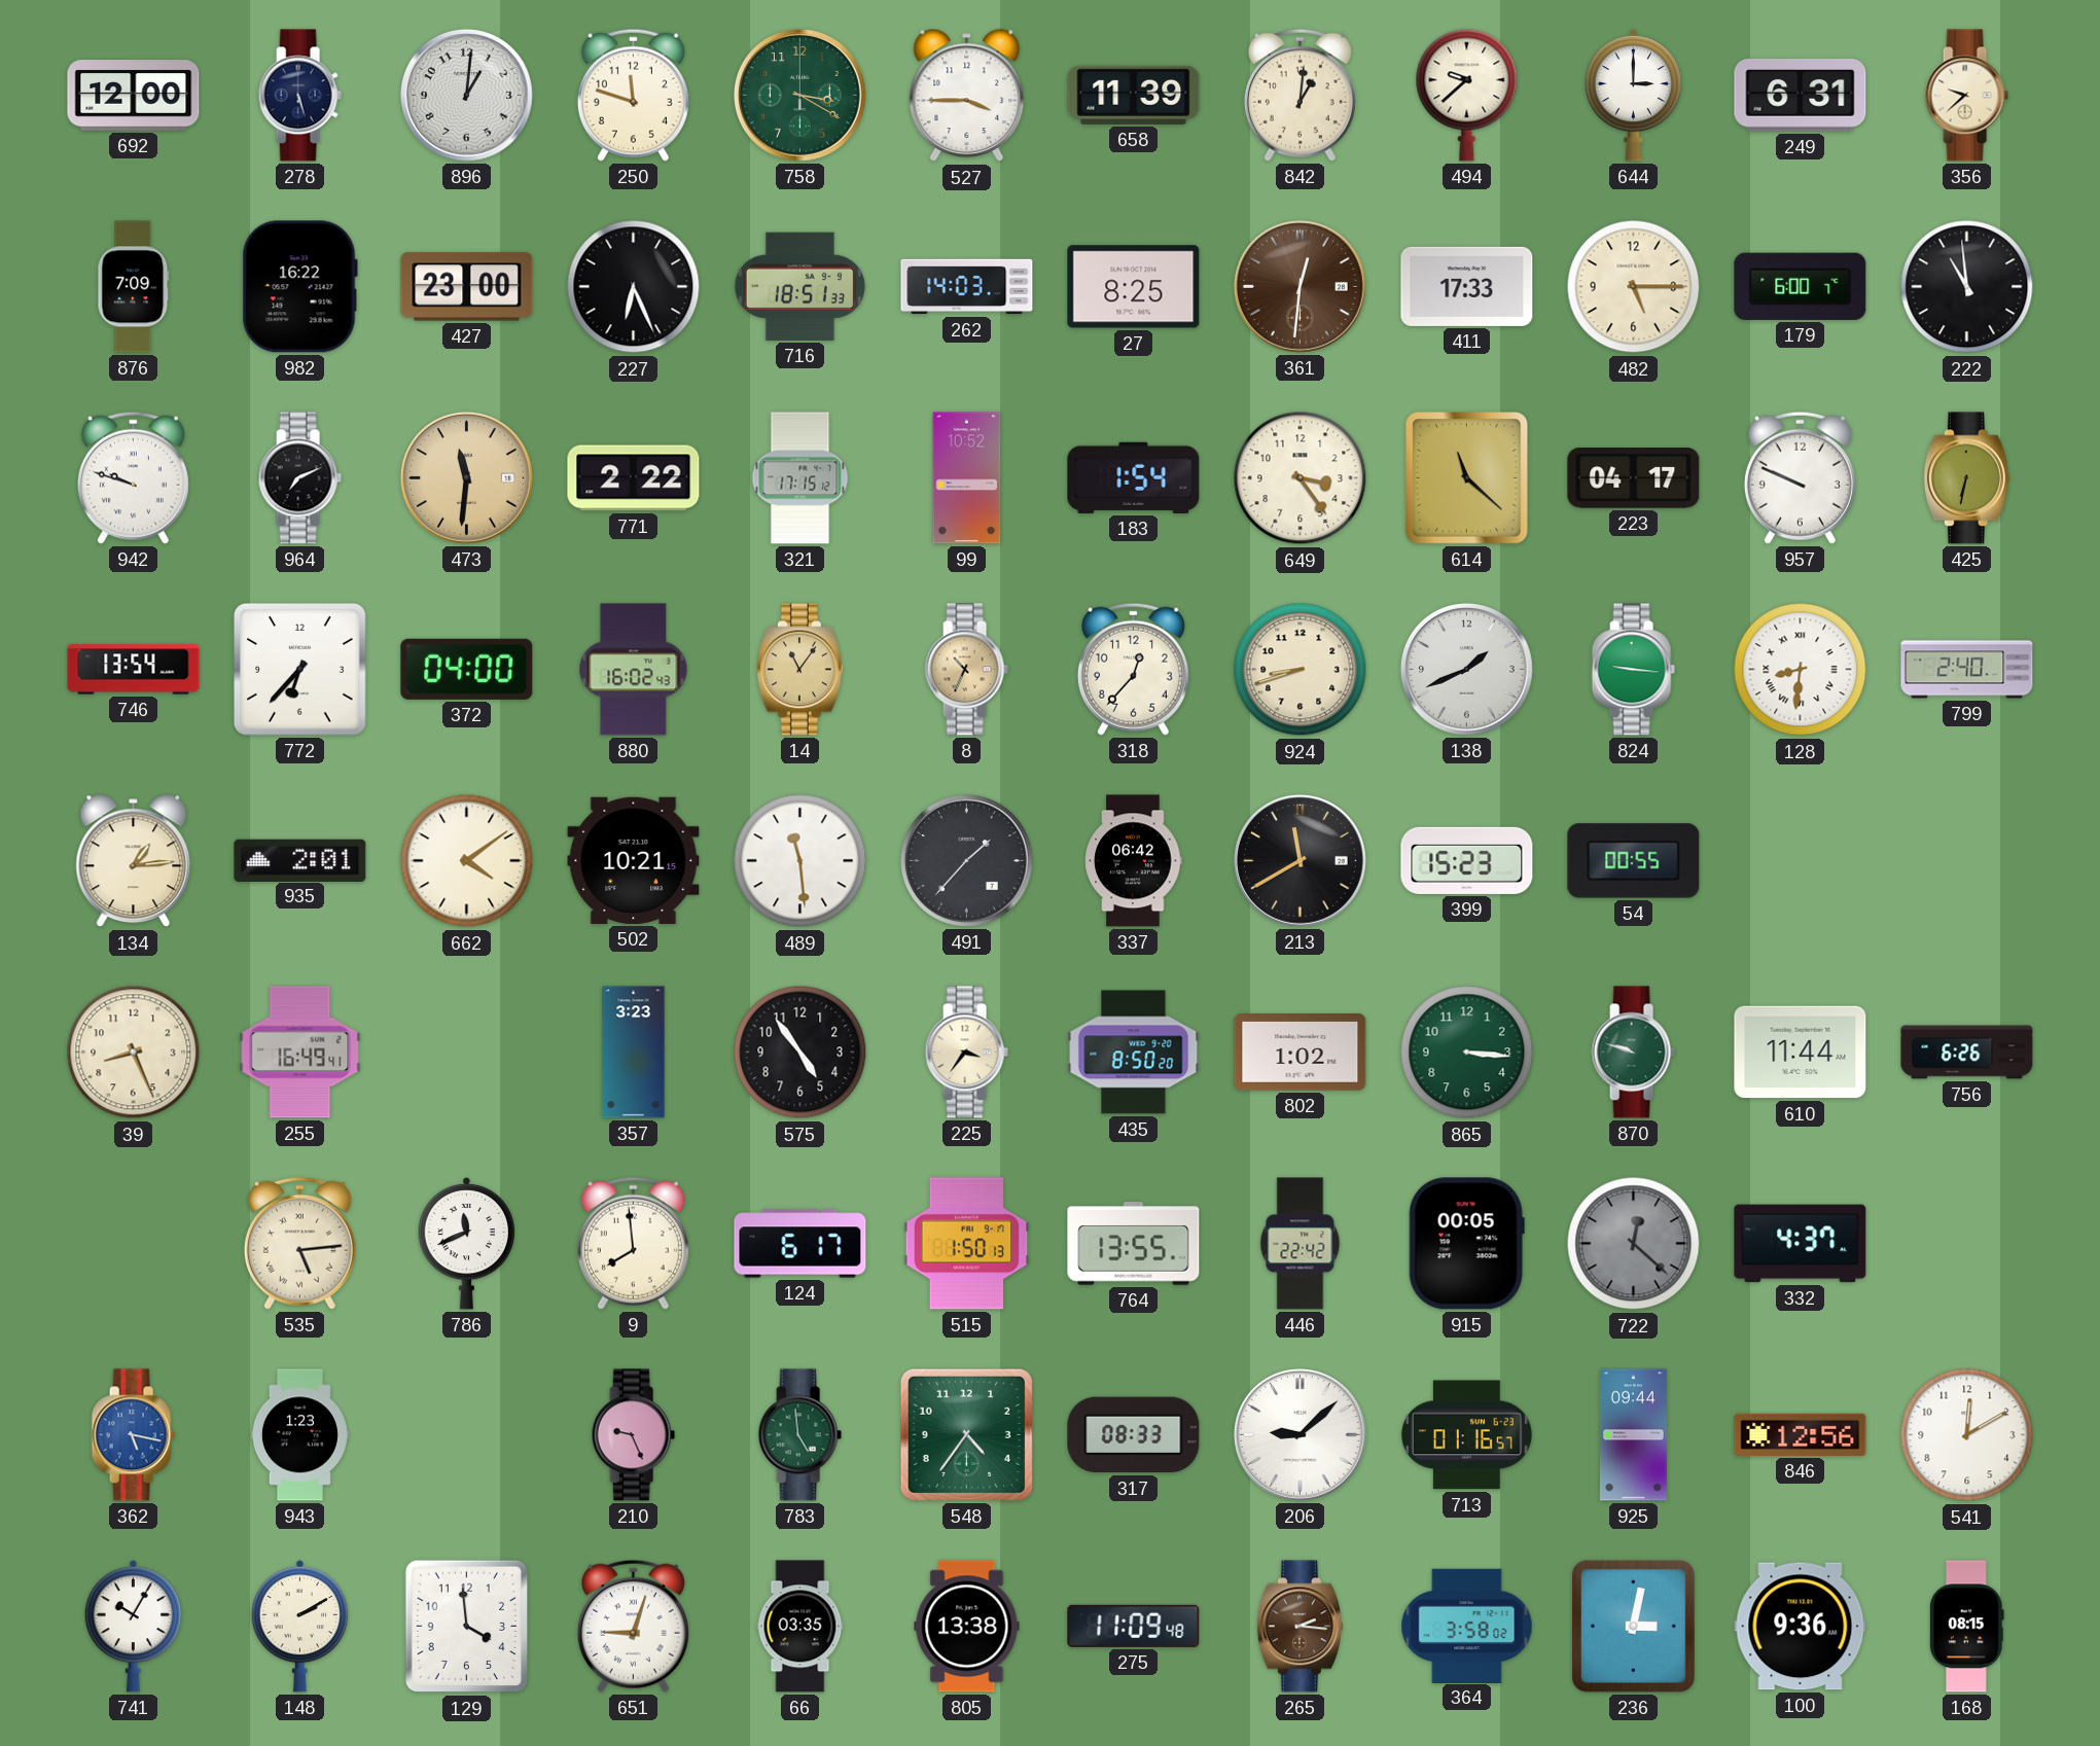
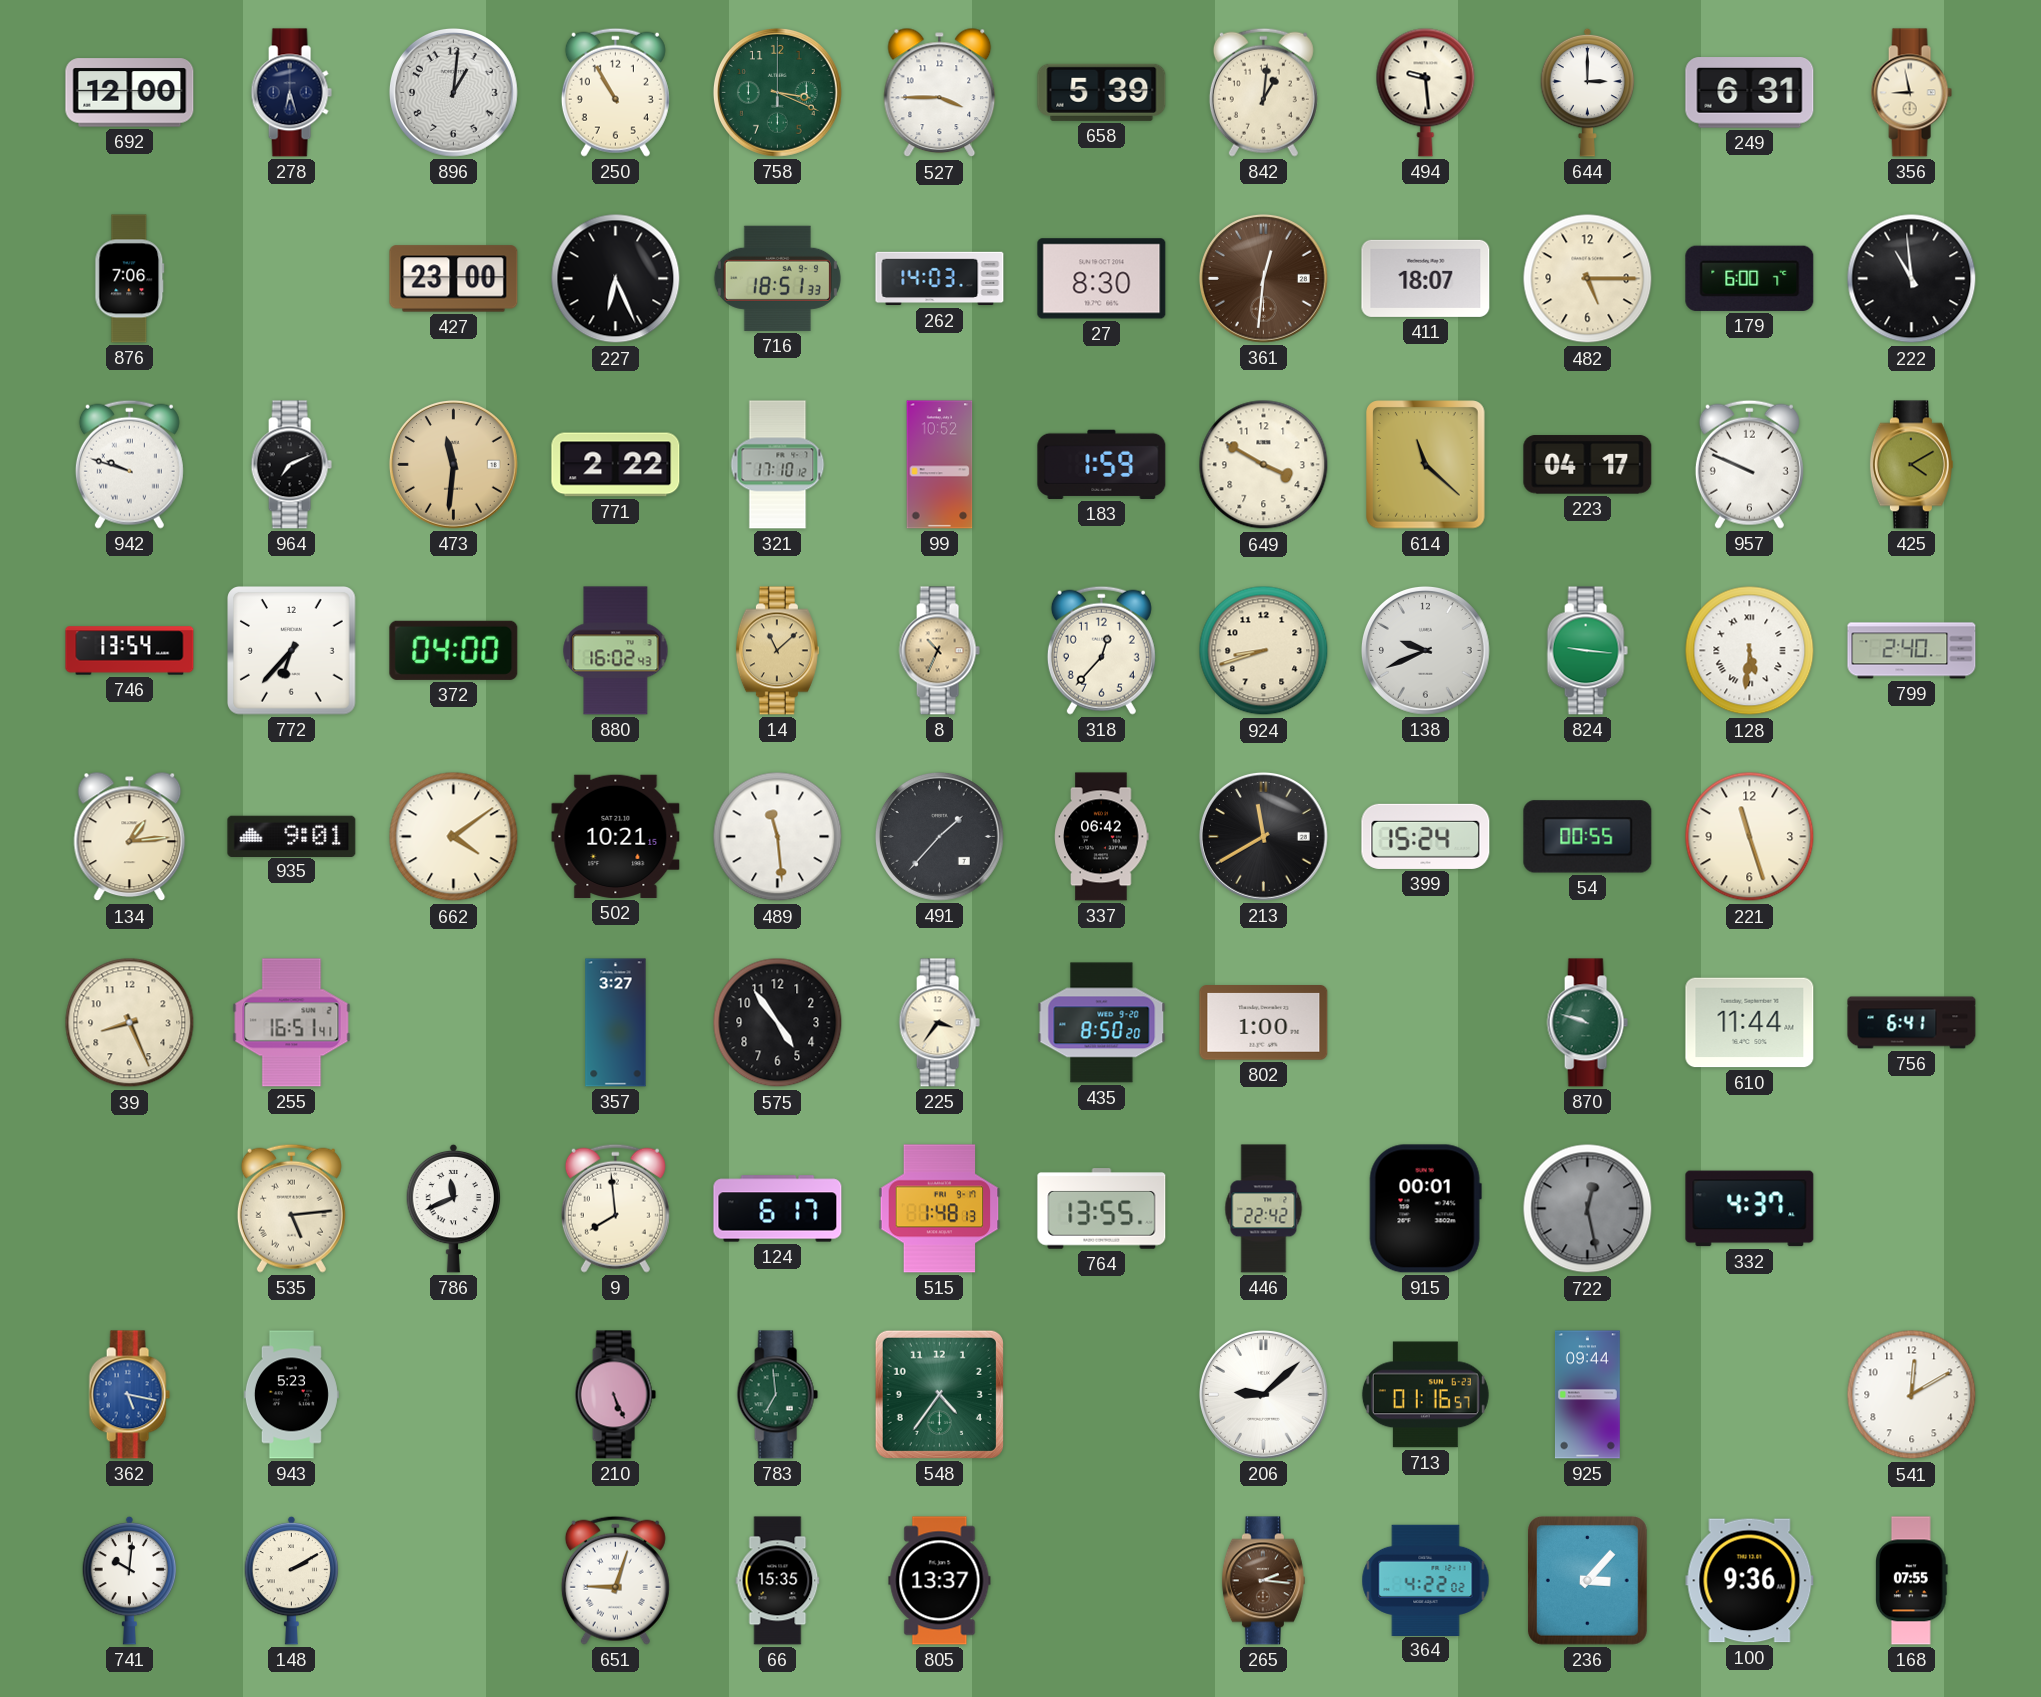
278: 5:27 -> 6:27 (291, 93)
250: 11:48 -> 10:55 (615, 92)
758: 3:20 -> 3:19 (777, 92)
658: 11:39 -> 5:39 (1102, 92)
494: 9:38 -> 9:29 (1426, 92)
356: 9:38 -> 8:58 (1911, 93)
876: 7:09 -> 7:06 (130, 279)
982: 16:22 -> none (299, 287)
27: 8:25 -> 8:30 (1102, 279)
411: 17:33 -> 18:07 (1426, 278)
321: 17:15 -> 17:10 (778, 465)
183: 1:54 -> 1:59 (1102, 464)
649: 3:24 -> 3:50 (1264, 465)
425: 6:32 -> 4:10 (1911, 465)
14: 11:06 -> 11:08 (777, 651)
138: 1:41 -> 9:41 (1425, 650)
128: 8:31 -> 5:31 (1750, 651)
935: 2:01 -> 9:01 (292, 836)
399: 15:23 -> 15:24 (1426, 836)
221: none -> 11:27 (1750, 837)
255: 16:49 -> 16:51 (292, 1023)
357: 3:23 -> 3:27 (616, 1023)
802: 1:02 -> 1:00 (1264, 1023)
865: 3:16 -> none (1467, 1053)
756: 6:26 -> 6:41 (1912, 1023)
515: 1:50 -> 1:48 (940, 1209)
915: 00:05 -> 00:01 (1425, 1209)
722: 12:22 -> 12:28 (1588, 1209)
943: 1:23 -> 5:23 (291, 1395)
210: 9:26 -> 5:26 (615, 1395)
783: 4:59 -> 6:59 (777, 1395)
317: 08:33 -> none (1134, 1435)
846: 12:56 -> none (1801, 1434)
741: 10:05 -> 10:01 (130, 1580)
129: 3:59 -> none (466, 1627)
66: 03:35 -> 15:35 (778, 1581)
805: 13:38 -> 13:37 (940, 1581)
275: 11:09 -> none (1134, 1626)
364: 3:58 -> 4:22 (1426, 1580)
236: 3:02 -> 3:07 (1587, 1580)
168: 08:15 -> 07:55 (1912, 1581)
